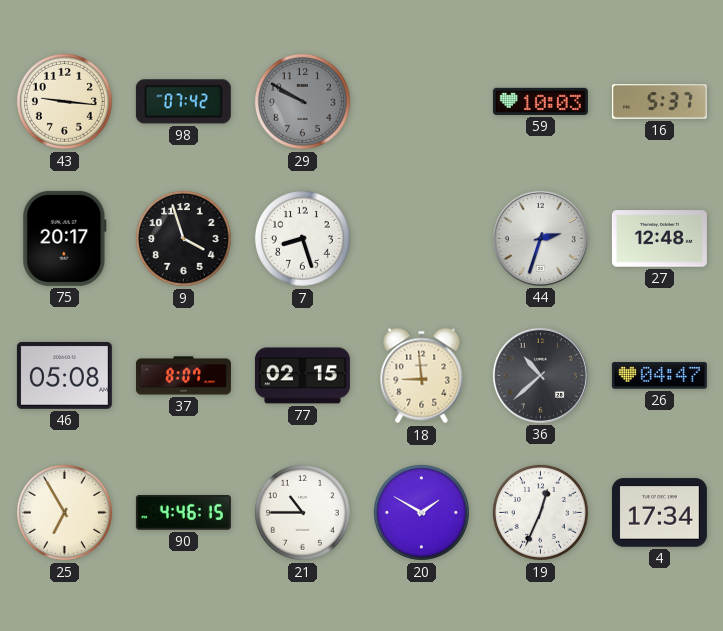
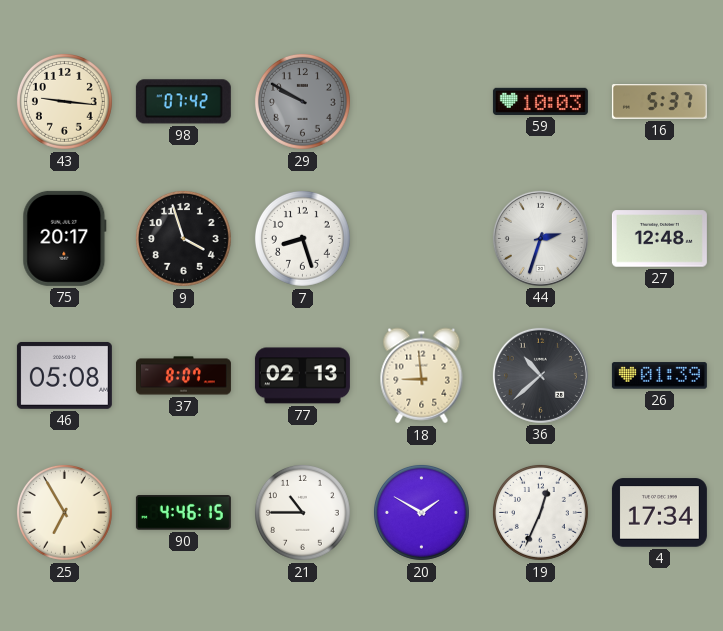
77: 02:15 -> 02:13 (302, 376)
26: 04:47 -> 01:39 (659, 376)
